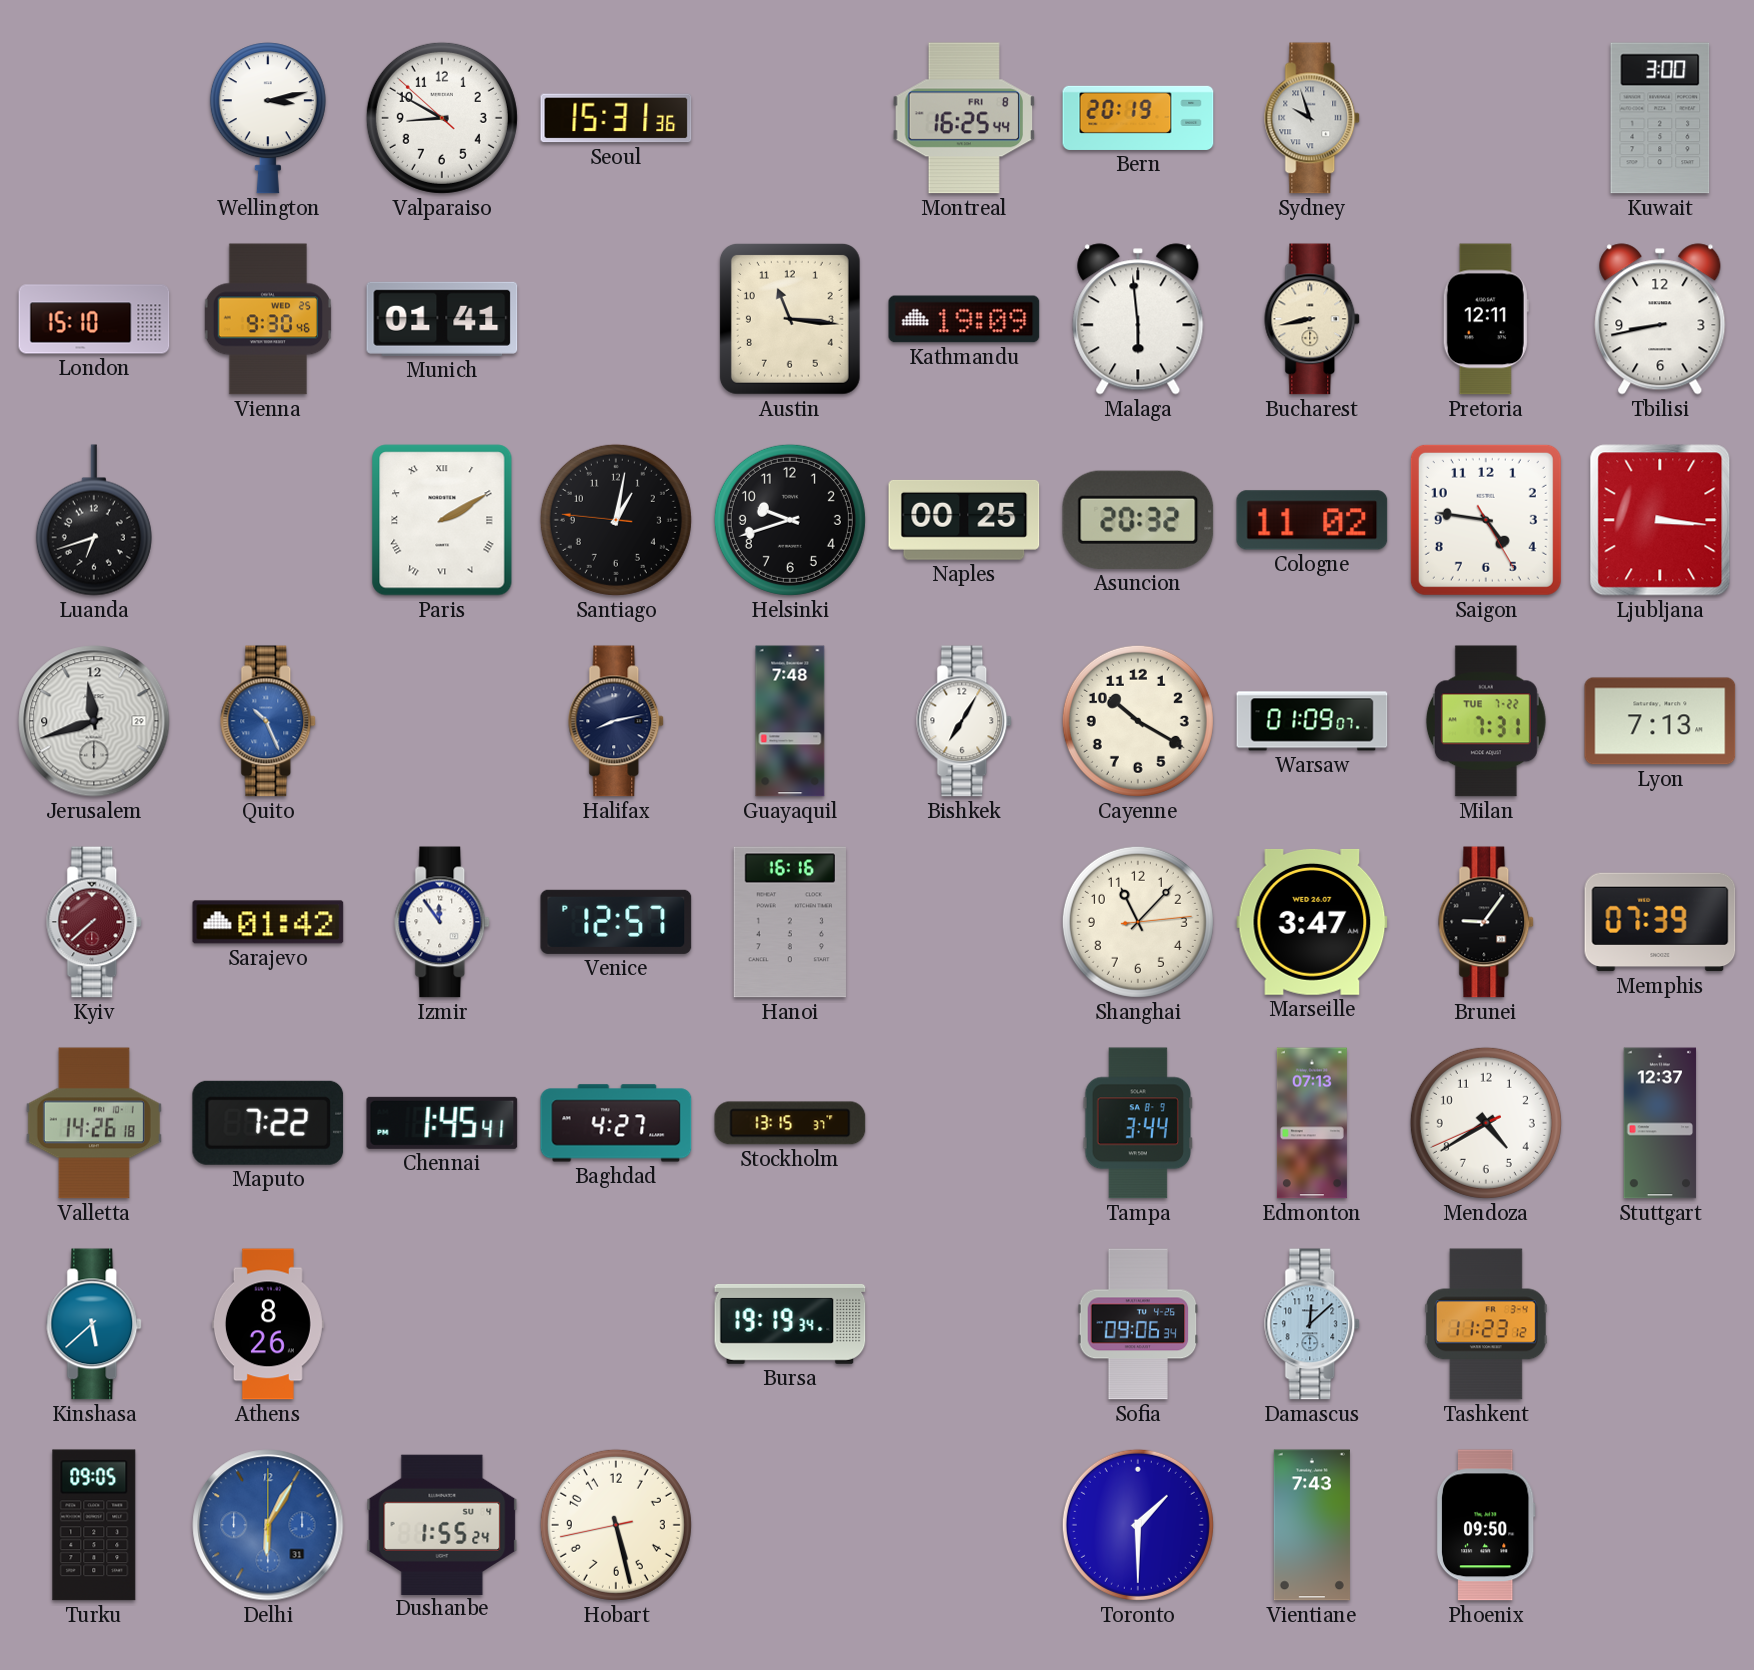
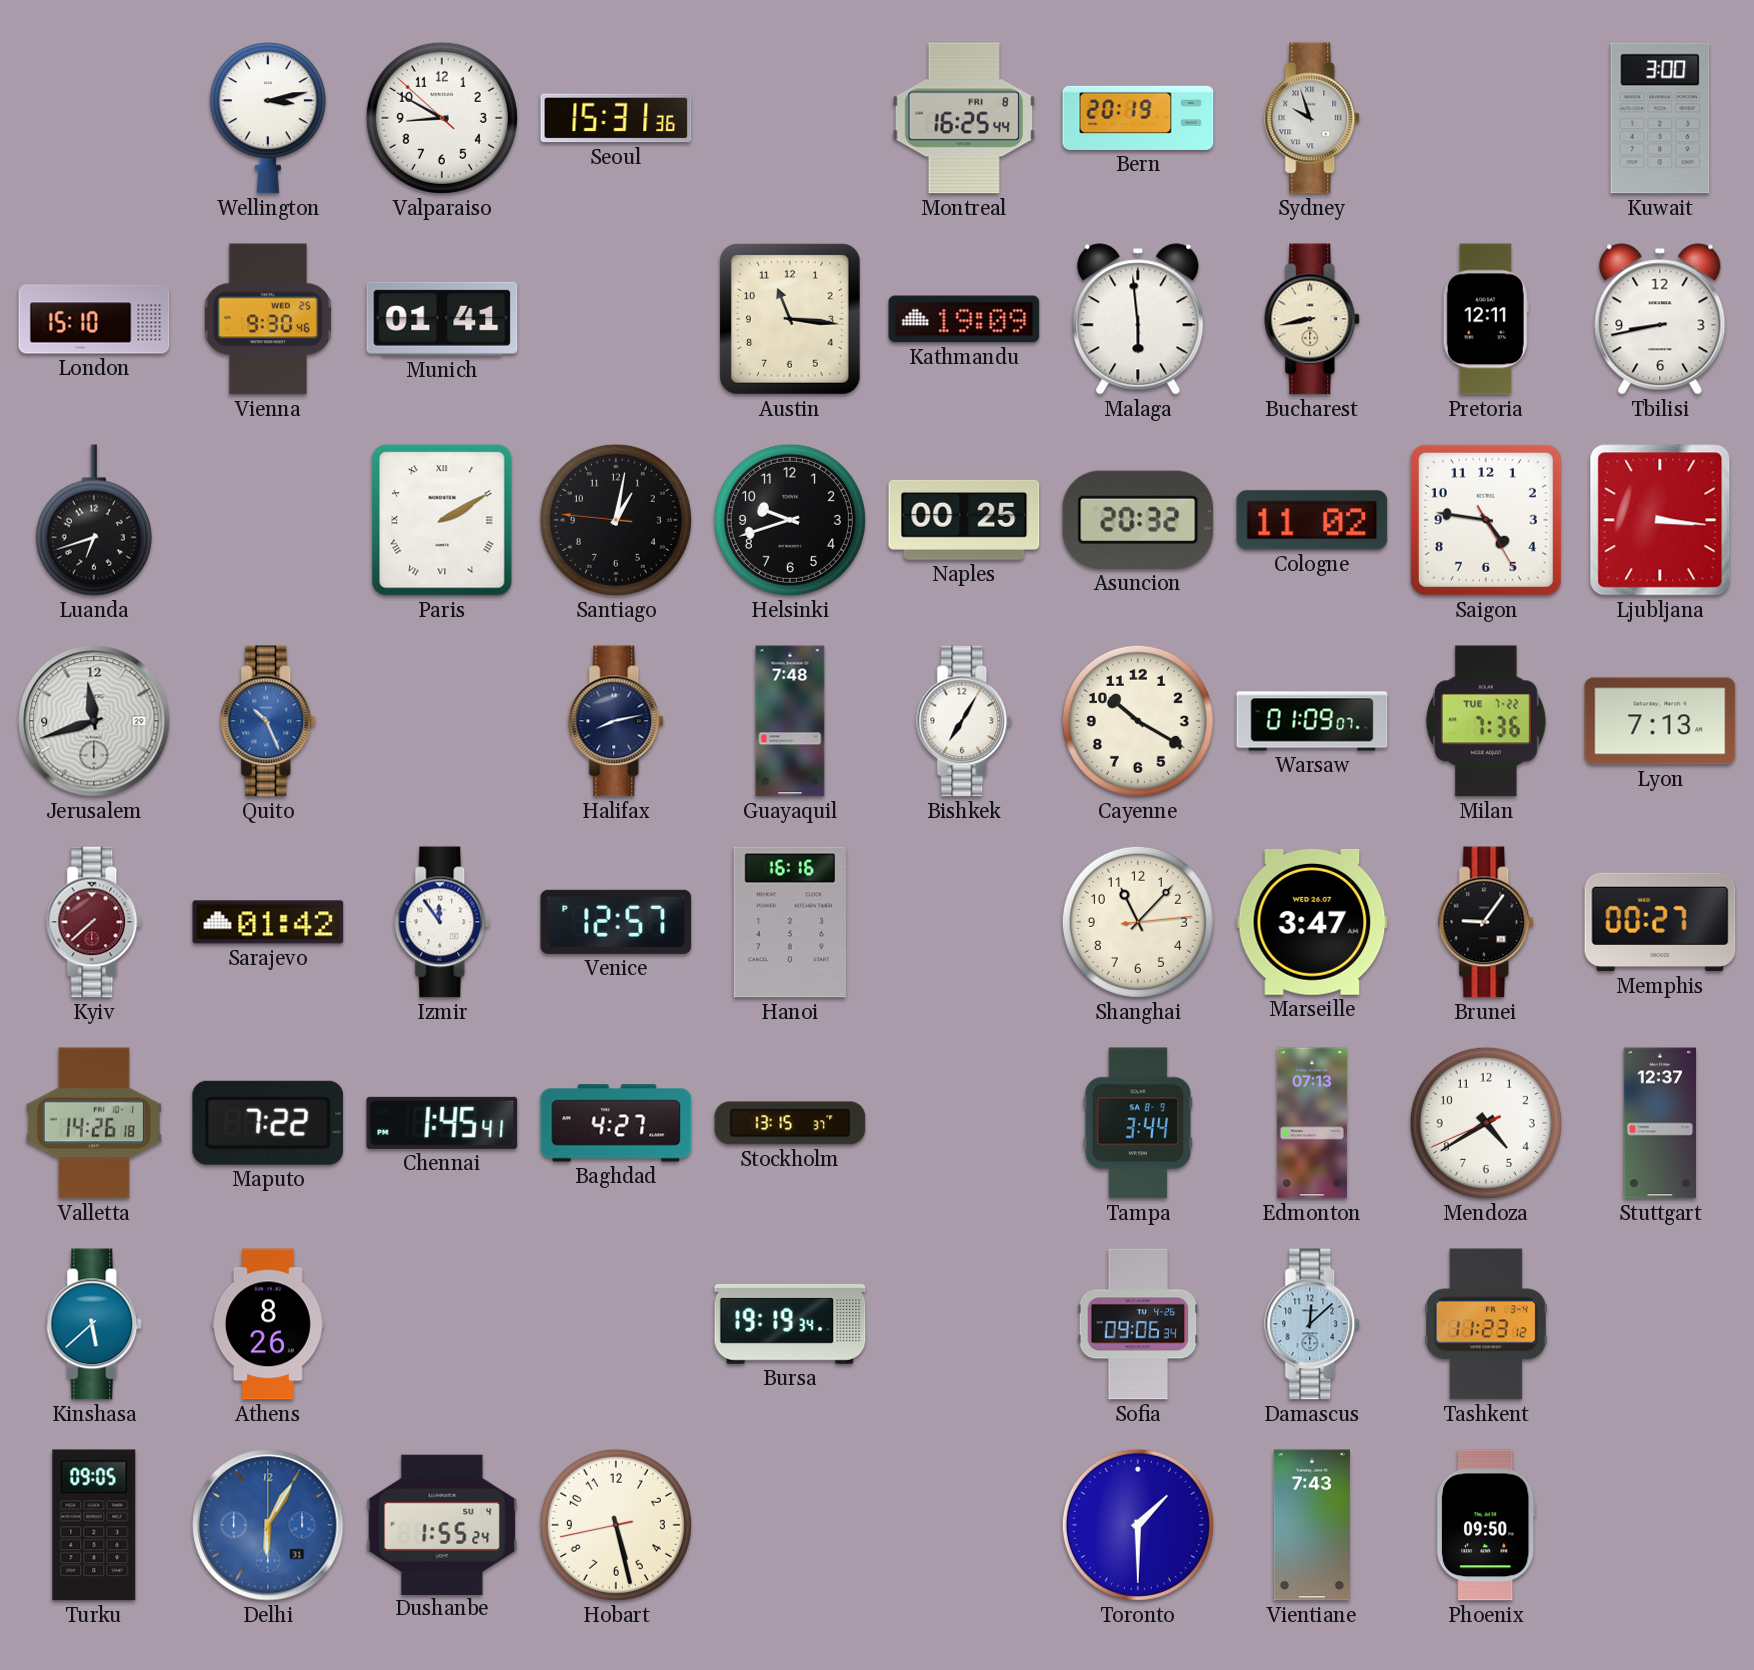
Milan: 7:31 -> 7:36 (1486, 721)
Memphis: 07:39 -> 00:27 (1660, 922)
